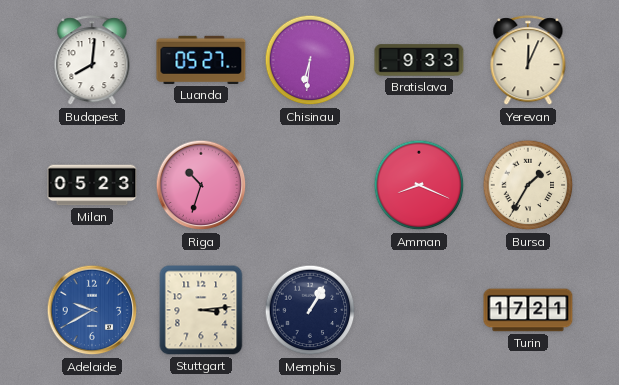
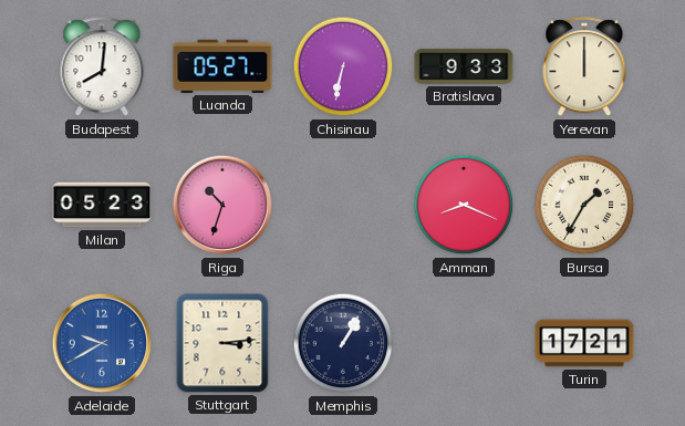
Chisinau: 6:31 -> 6:32 (343, 66)
Yerevan: 12:04 -> 12:00 (584, 67)
